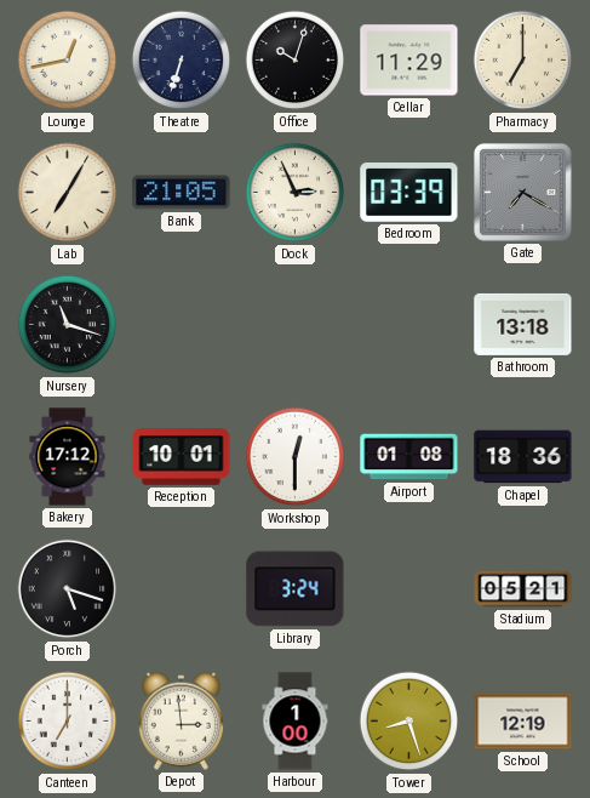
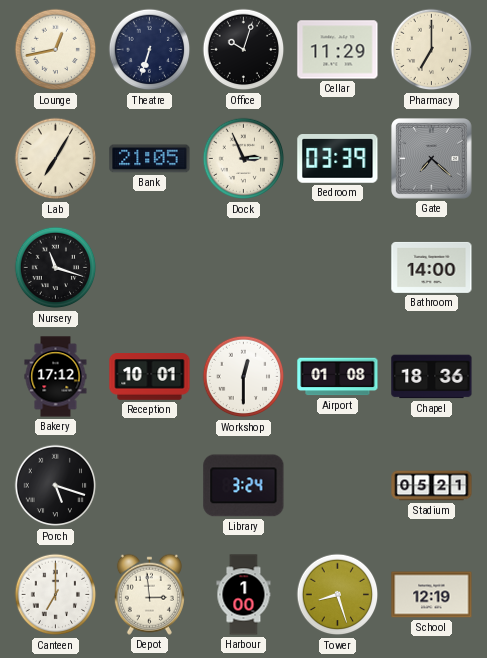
Gate: 7:20 -> 7:22 (432, 159)
Bathroom: 13:18 -> 14:00 (432, 267)
